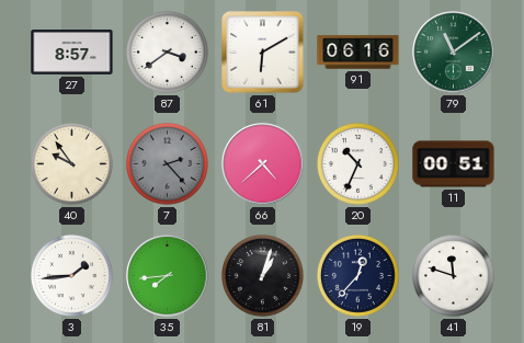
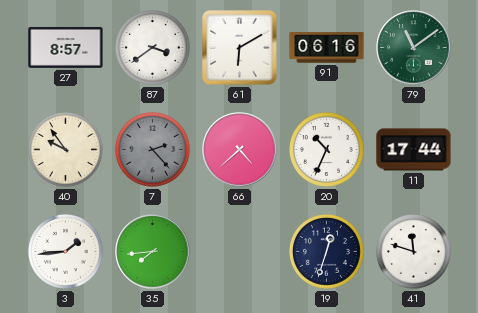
11: 00:51 -> 17:44 (414, 150)
81: 1:03 -> none (262, 275)
19: 12:37 -> 12:33 (326, 251)
